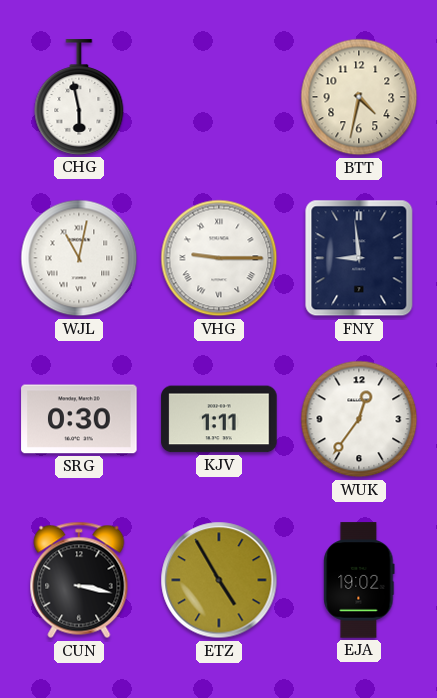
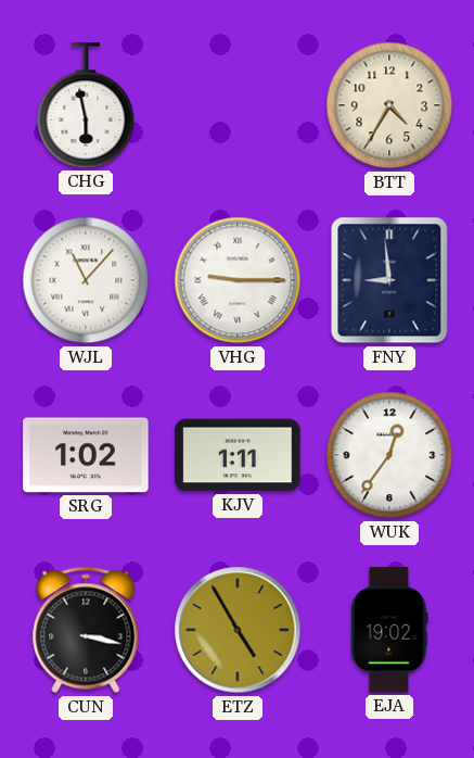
BTT: 4:32 -> 4:35 (389, 105)
WJL: 11:02 -> 11:07 (86, 280)
SRG: 0:30 -> 1:02 (86, 455)
